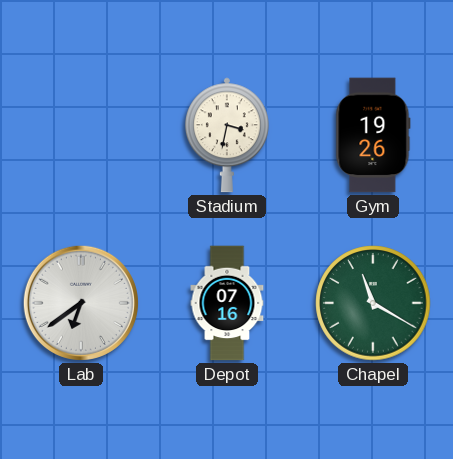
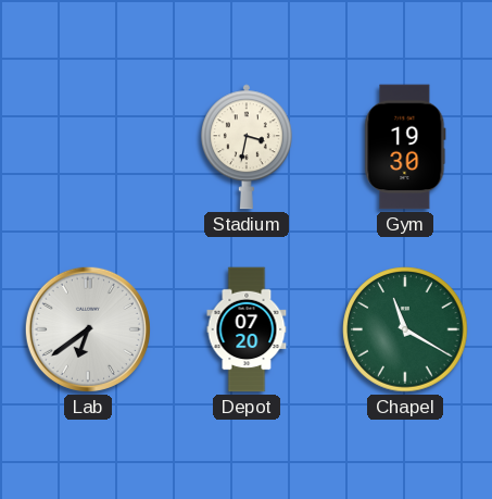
Gym: 19:26 -> 19:30 (405, 147)
Depot: 07:16 -> 07:20 (247, 329)
